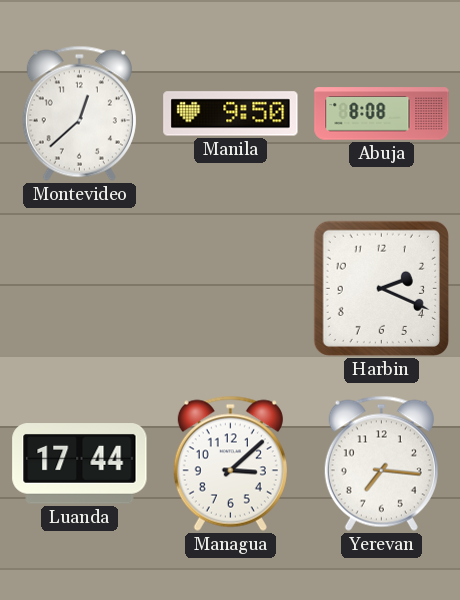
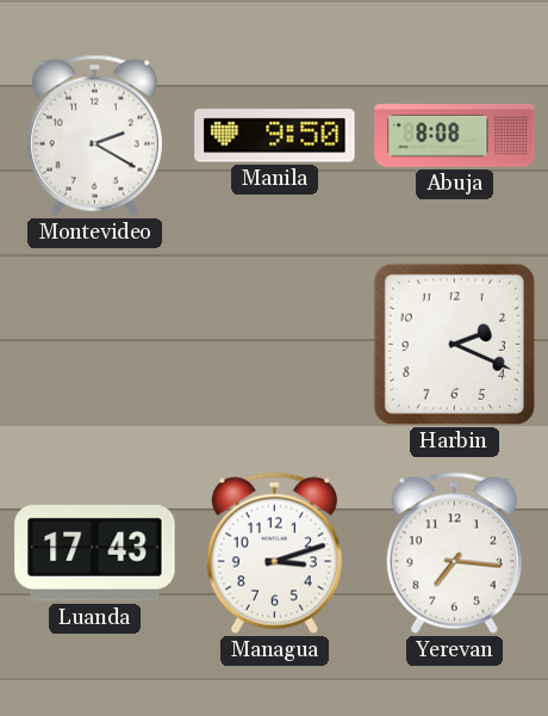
Montevideo: 12:38 -> 2:20 (94, 135)
Luanda: 17:44 -> 17:43 (95, 554)
Managua: 3:08 -> 3:12 (274, 553)
